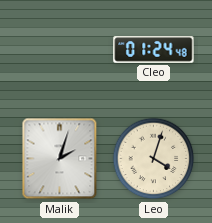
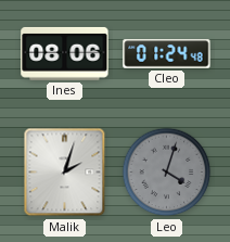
Ines: none -> 08:06 (65, 53)
Leo dial: cream -> grey (167, 173)
